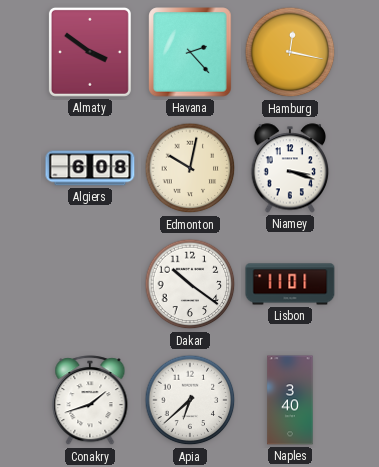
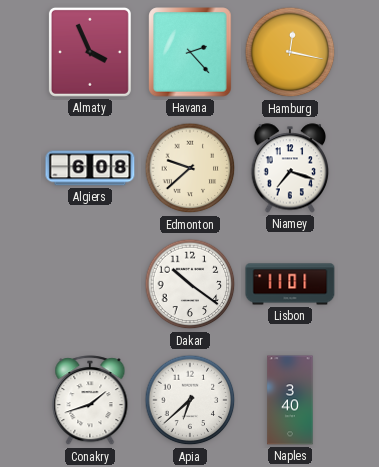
Almaty: 3:51 -> 3:56 (90, 52)
Edmonton: 10:02 -> 9:38 (190, 168)
Niamey: 3:18 -> 7:18 (290, 168)
